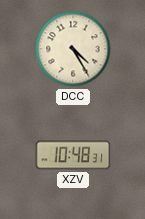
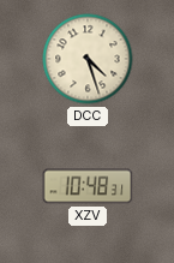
DCC: 4:25 -> 4:27 (88, 59)
